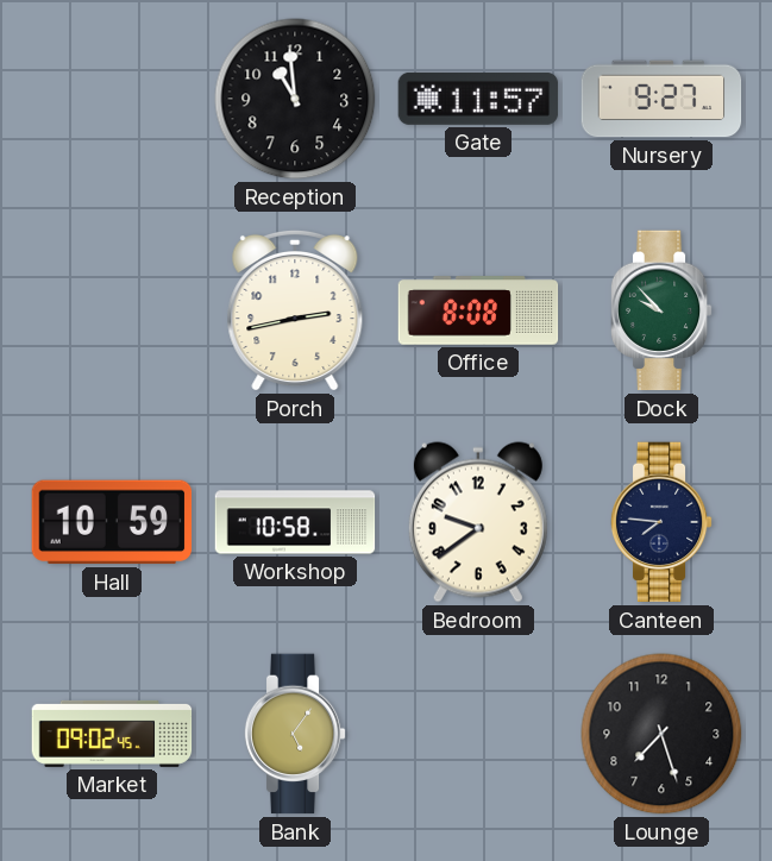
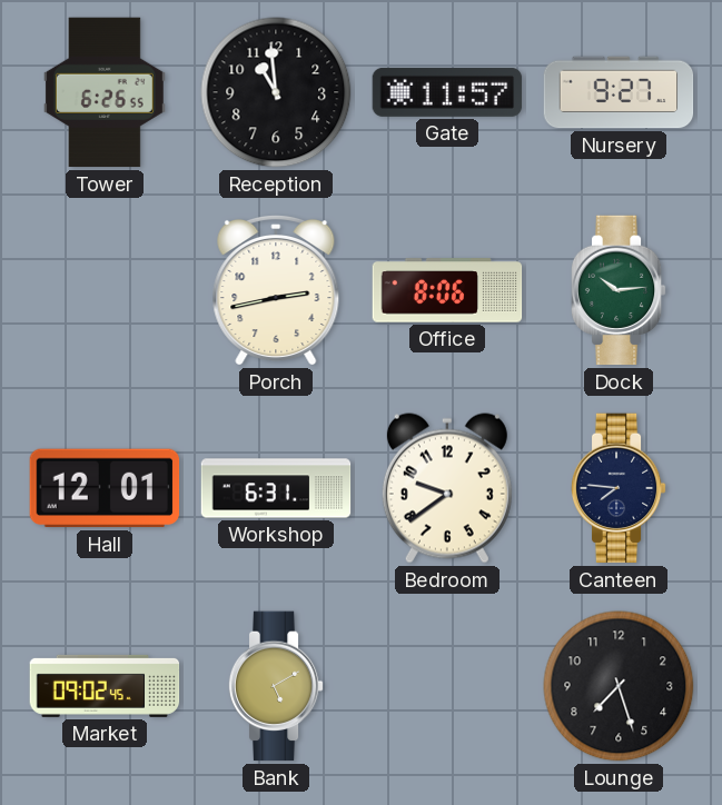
Tower: none -> 6:26 (105, 92)
Office: 8:08 -> 8:06 (447, 290)
Dock: 9:53 -> 10:14 (619, 290)
Hall: 10:59 -> 12:01 (105, 488)
Workshop: 10:58 -> 6:31 (276, 488)
Bank: 5:06 -> 5:10 (276, 686)
